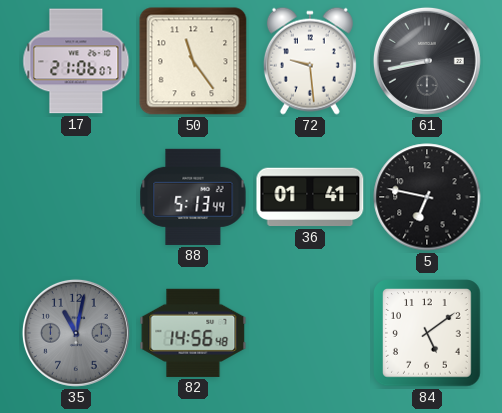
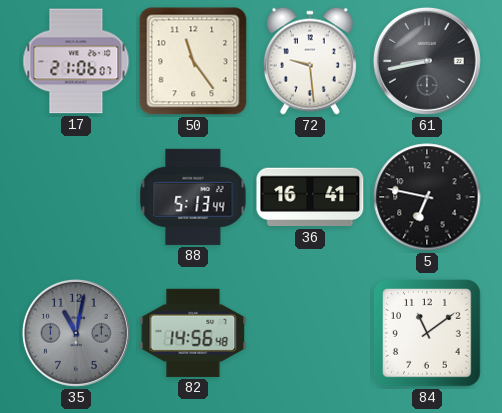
36: 01:41 -> 16:41 (310, 197)
84: 5:09 -> 11:09 (427, 333)
